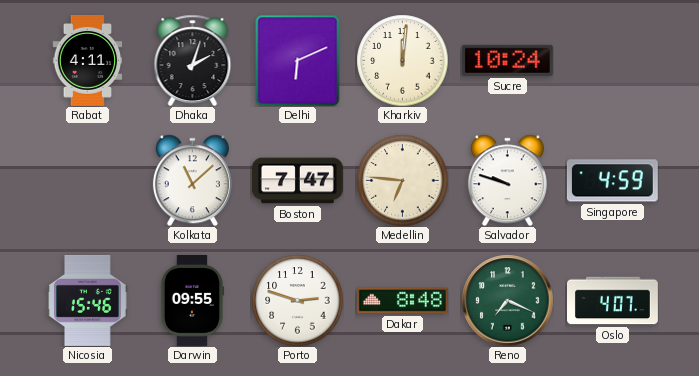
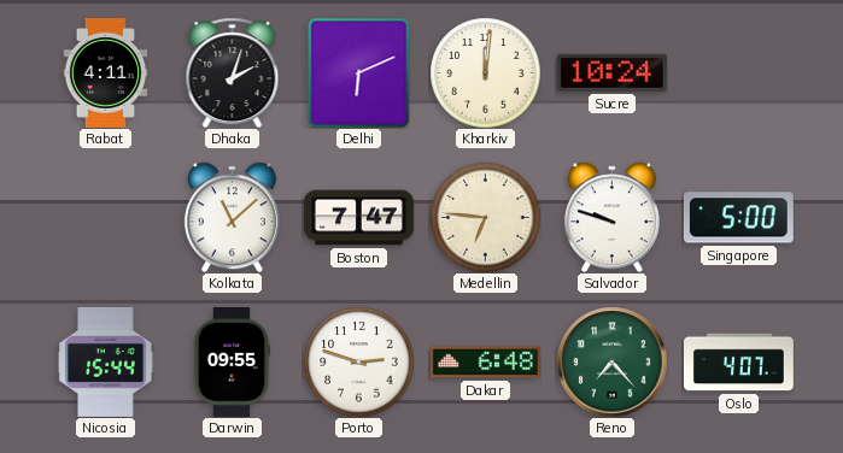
Singapore: 4:59 -> 5:00 (738, 218)
Nicosia: 15:46 -> 15:44 (106, 361)
Dakar: 8:48 -> 6:48 (485, 363)
Reno: 7:19 -> 7:23 (611, 361)
